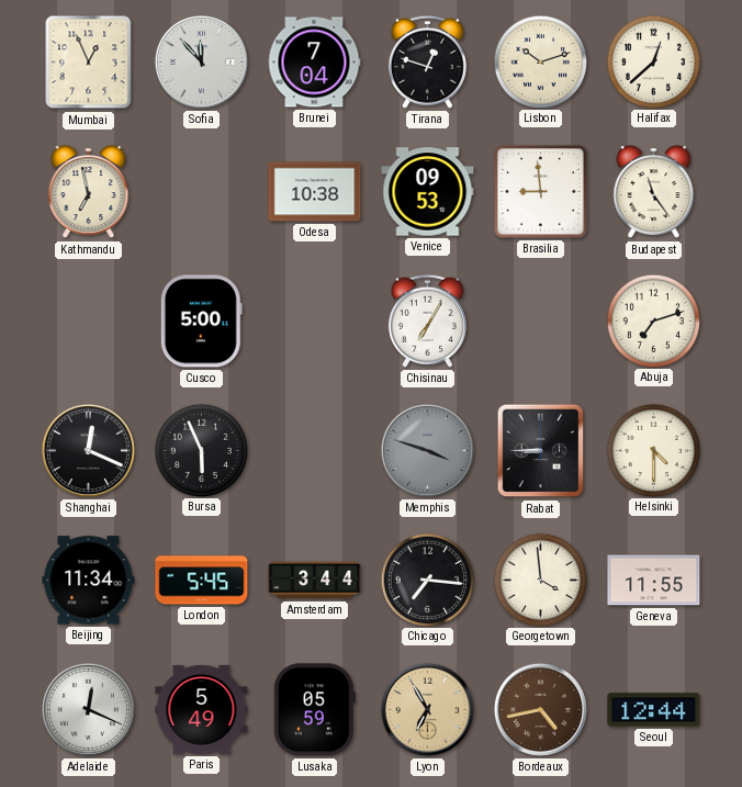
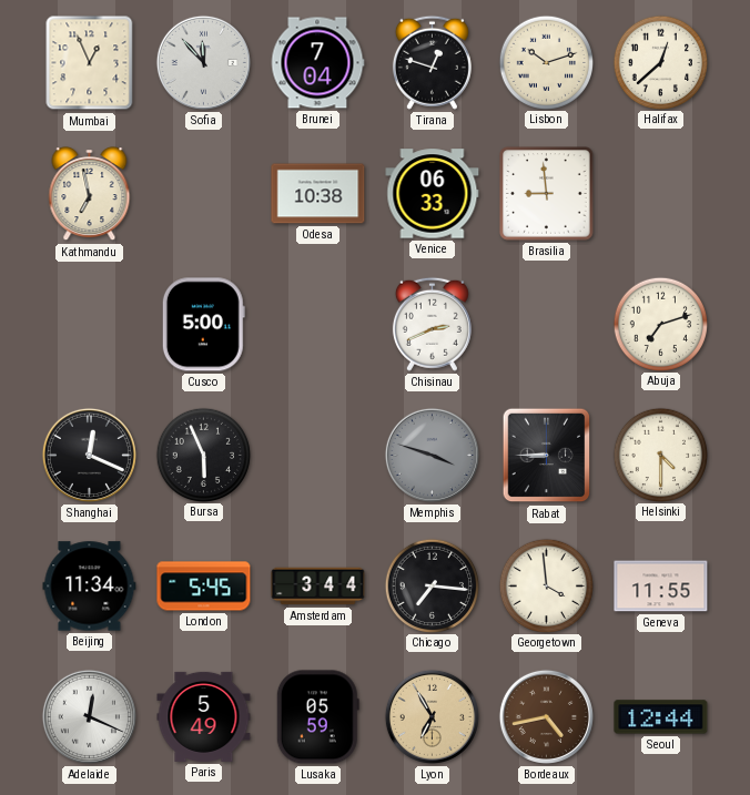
Venice: 09:53 -> 06:33 (433, 194)
Budapest: 11:24 -> none (654, 192)
Chisinau: 7:05 -> 2:41 (432, 324)
